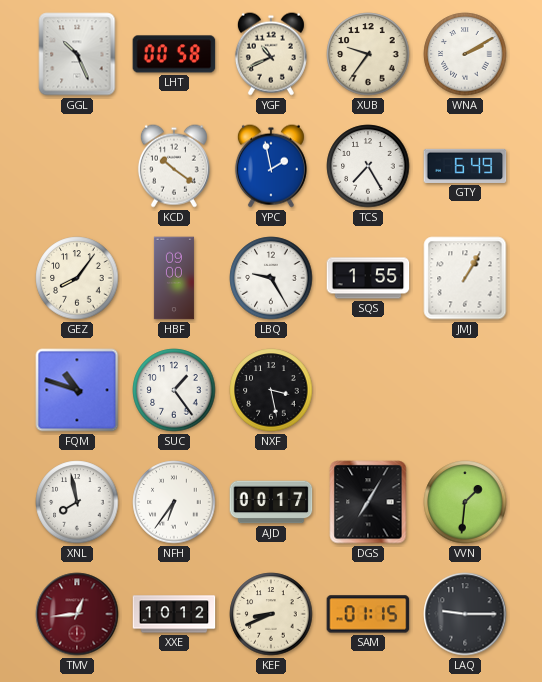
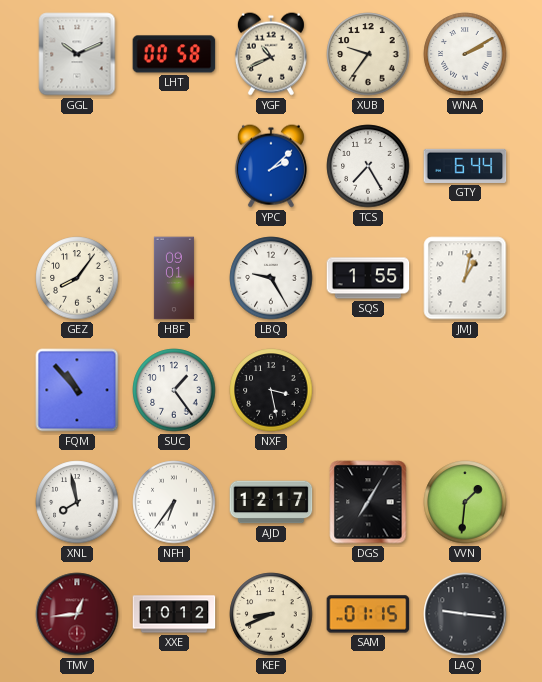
GGL: 10:26 -> 10:11 (77, 54)
KCD: 10:21 -> none (174, 166)
YPC: 1:58 -> 2:08 (271, 166)
GTY: 6:49 -> 6:44 (465, 166)
HBF: 09:00 -> 09:01 (174, 278)
JMJ: 1:05 -> 1:02 (465, 278)
FQM: 10:48 -> 10:53 (77, 390)
AJD: 00:17 -> 12:17 (271, 502)
LAQ: 9:15 -> 9:16 (465, 614)
